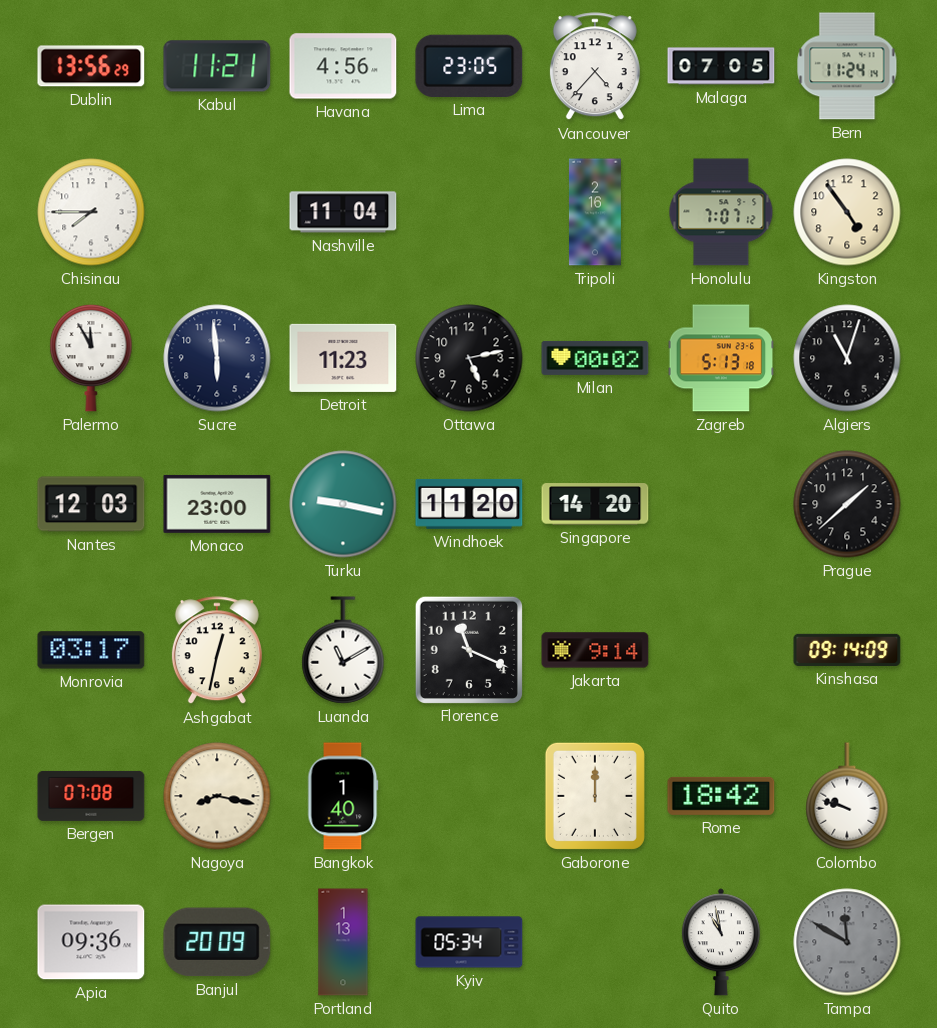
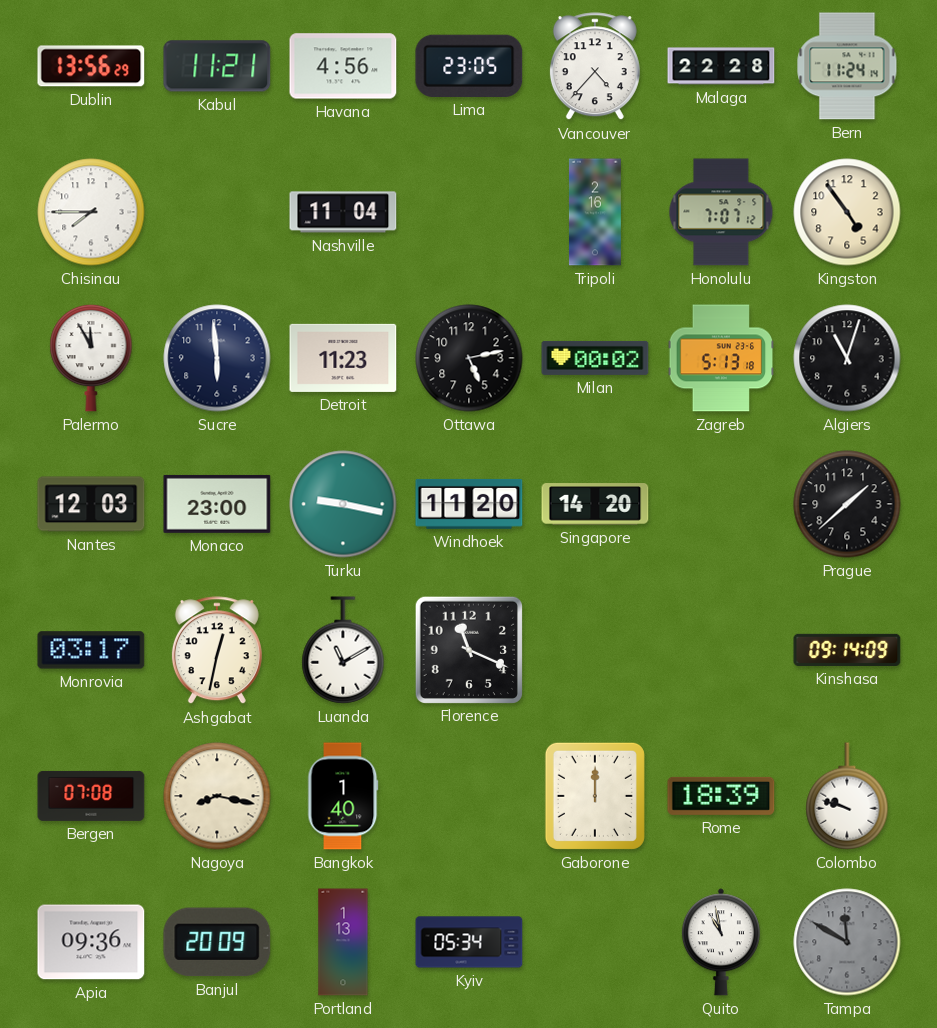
Malaga: 07:05 -> 22:28 (721, 66)
Jakarta: 9:14 -> none (595, 650)
Rome: 18:42 -> 18:39 (721, 796)
